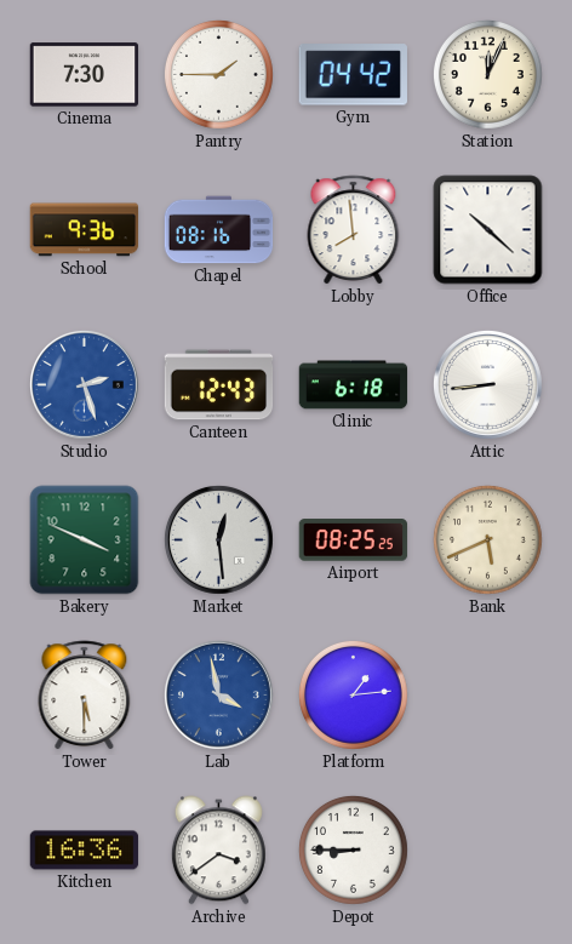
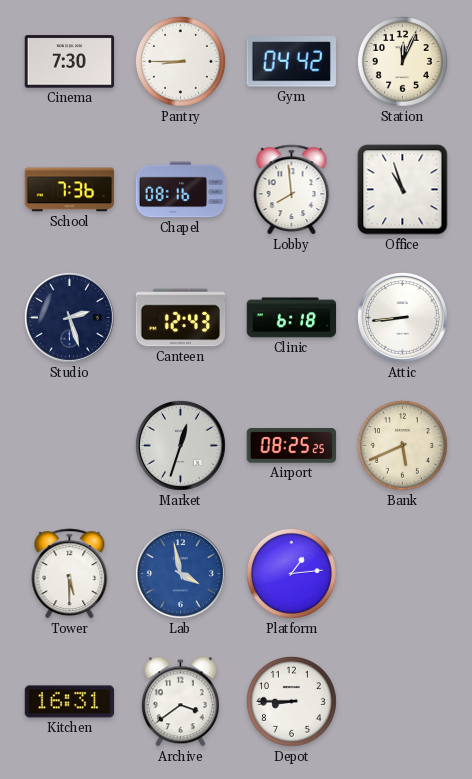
Pantry: 1:45 -> 8:45 (180, 61)
School: 9:36 -> 7:36 (70, 190)
Office: 10:22 -> 10:57 (403, 190)
Studio dial: blue -> navy (69, 317)
Bakery: 3:49 -> none (85, 540)
Market: 12:29 -> 12:33 (180, 445)
Kitchen: 16:36 -> 16:31 (70, 702)
